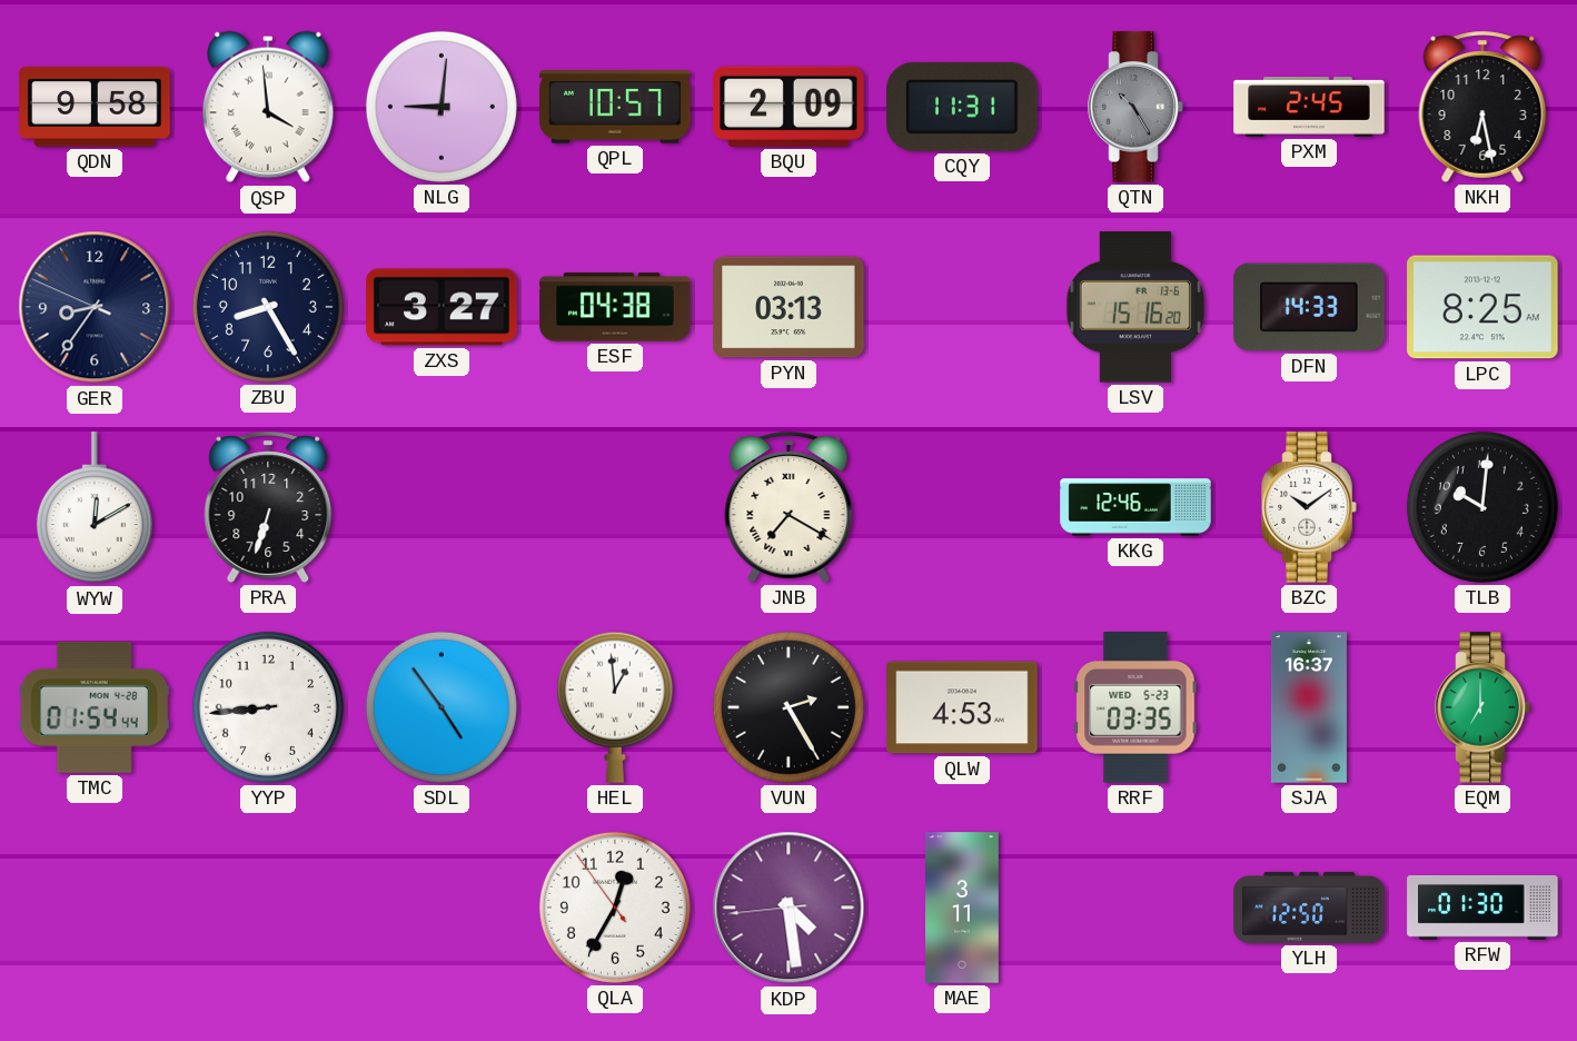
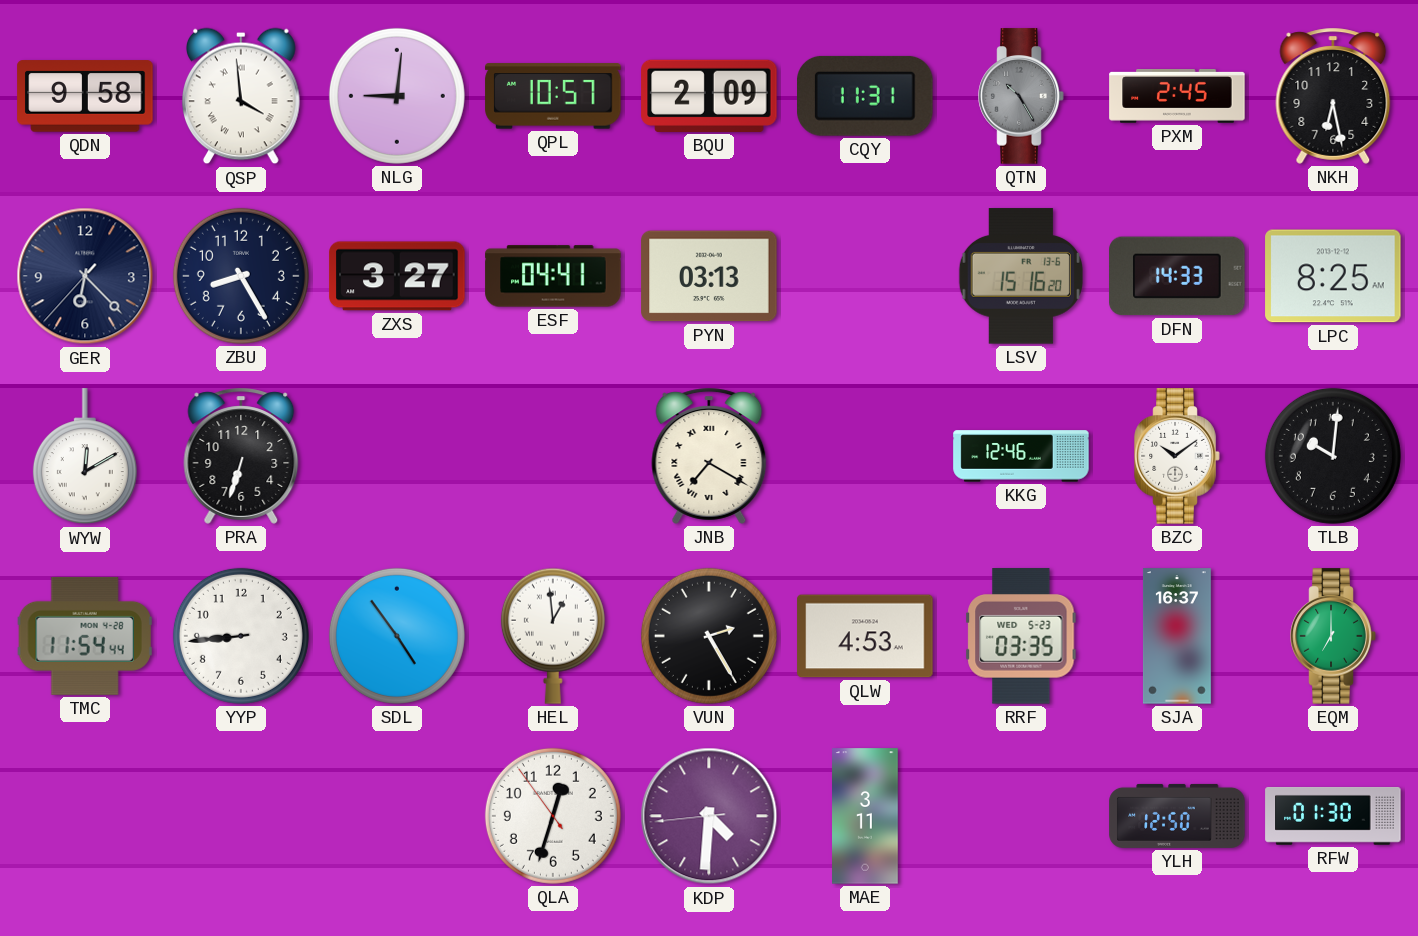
GER: 8:35 -> 6:22 (85, 276)
ESF: 04:38 -> 04:41 (553, 276)
TMC: 01:54 -> 11:54 (85, 636)
QLA: 12:34 -> 12:32 (553, 816)
KDP: 4:28 -> 4:30 (709, 816)
